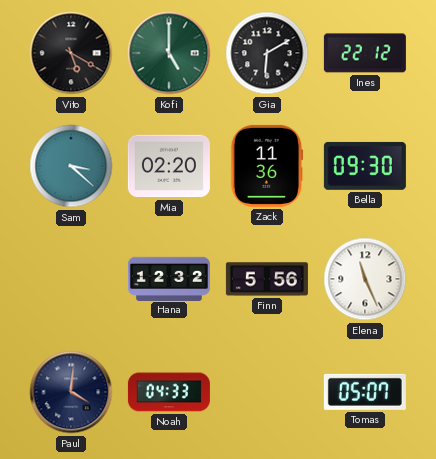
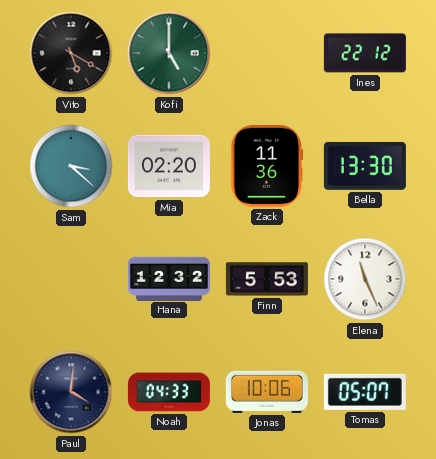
Gia: 6:10 -> none (267, 53)
Bella: 09:30 -> 13:30 (365, 166)
Finn: 5:56 -> 5:53 (267, 279)
Jonas: none -> 10:06 (267, 392)
